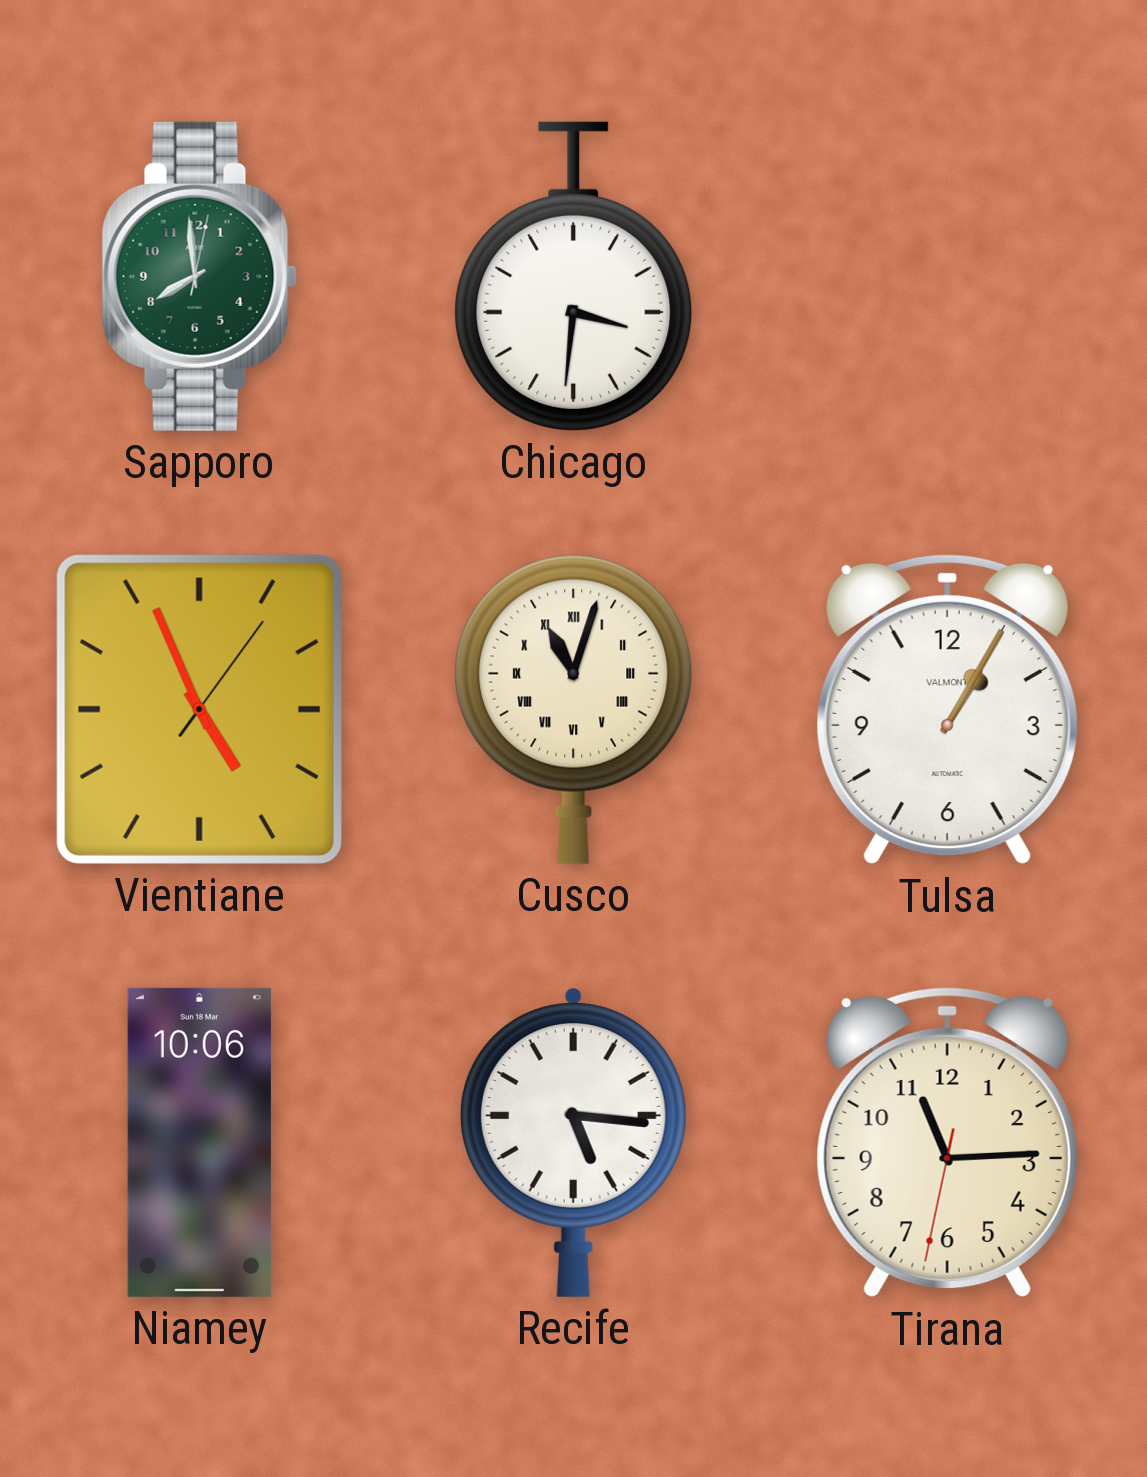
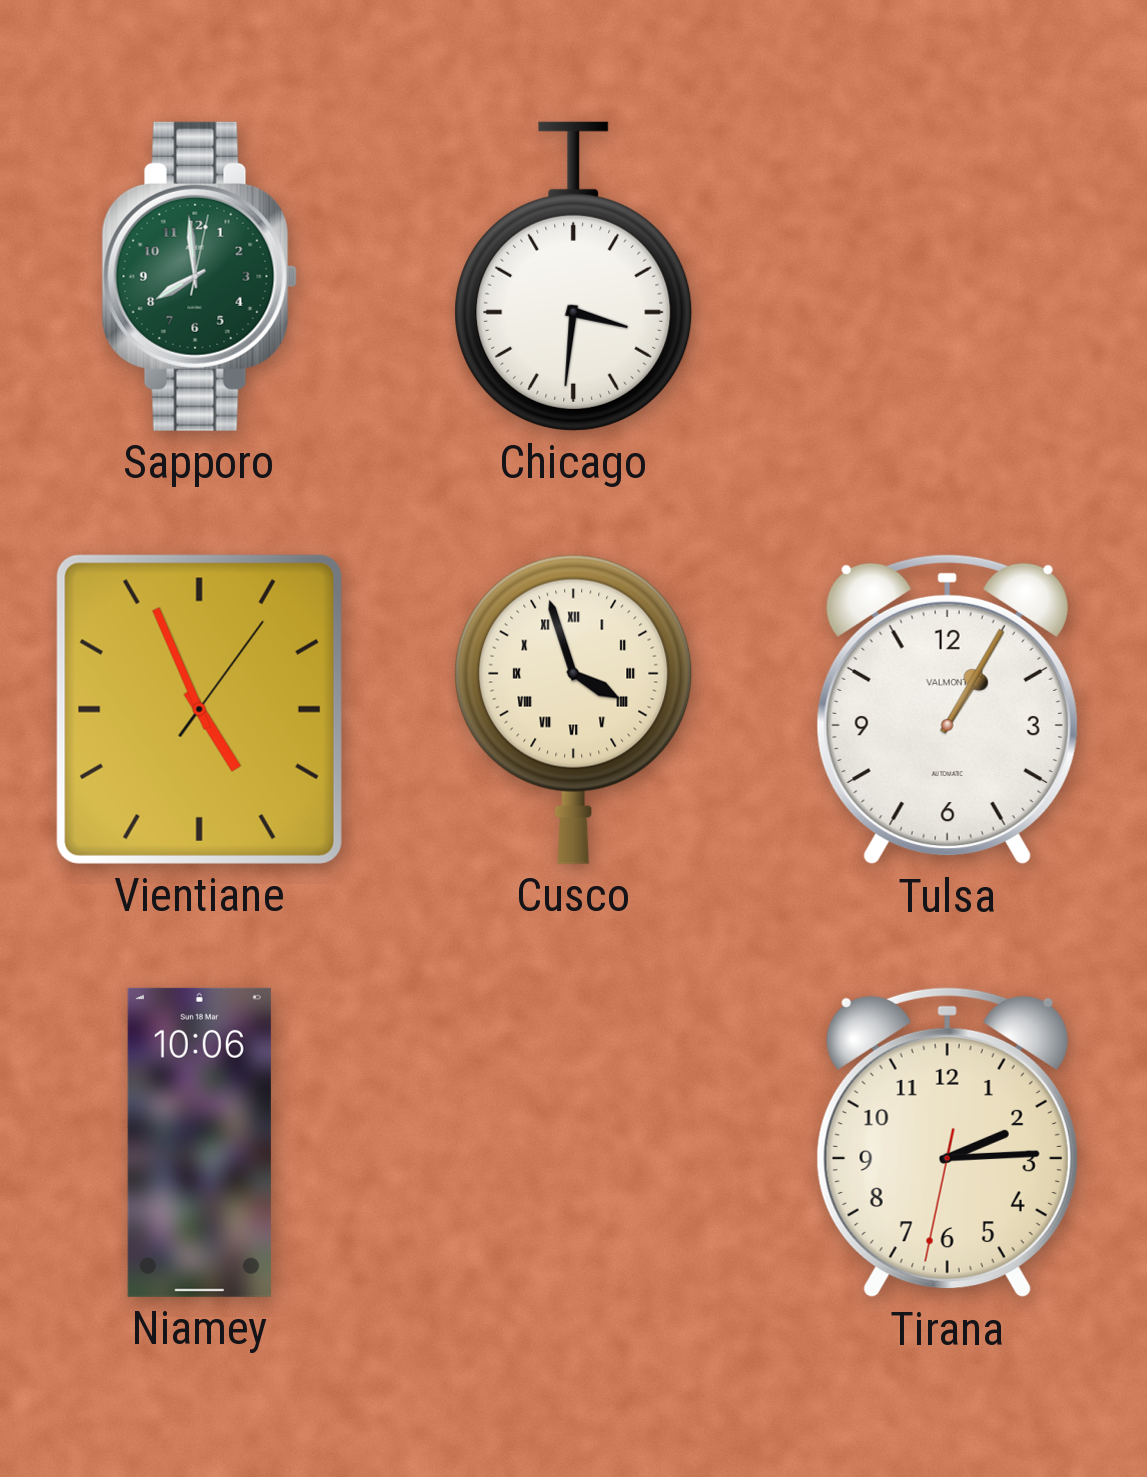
Cusco: 11:03 -> 3:57 (574, 709)
Recife: 5:16 -> none (573, 1142)
Tirana: 11:14 -> 2:14 (947, 1142)
